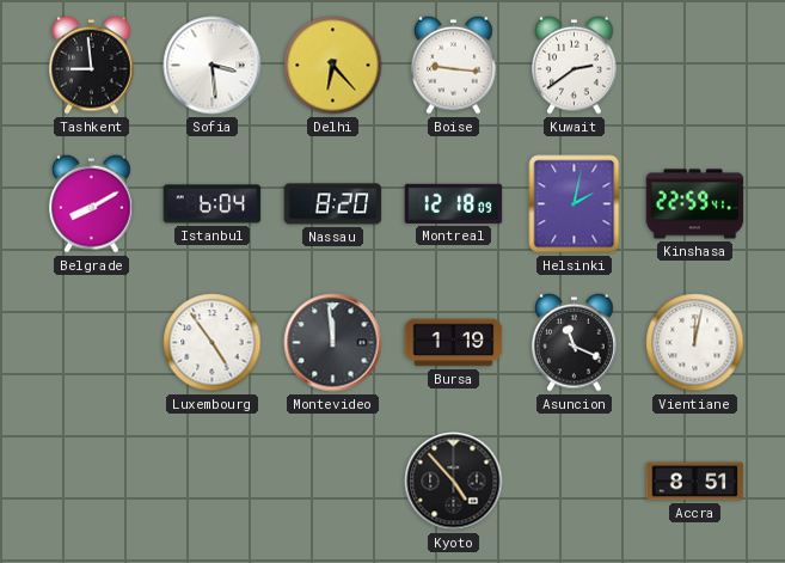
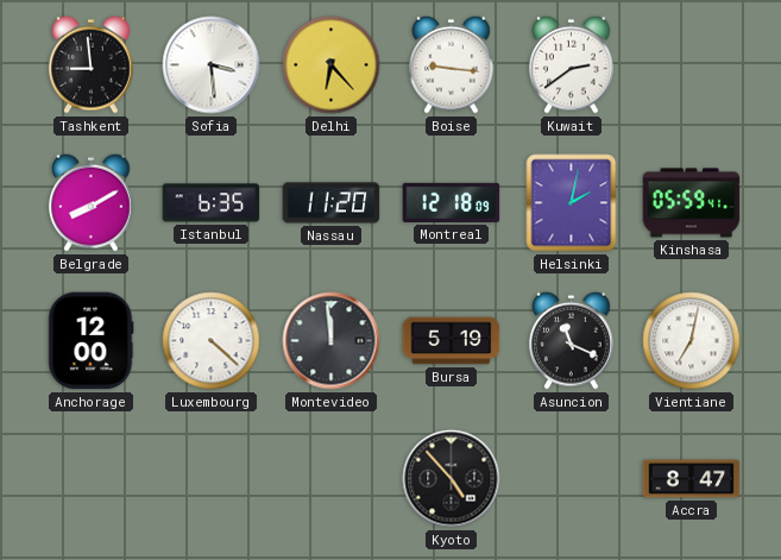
Istanbul: 6:04 -> 6:35 (212, 203)
Nassau: 8:20 -> 11:20 (332, 203)
Kinshasa: 22:59 -> 05:59 (692, 203)
Anchorage: none -> 12:00 (90, 341)
Luxembourg: 4:54 -> 4:22 (212, 341)
Bursa: 1:19 -> 5:19 (452, 341)
Vientiane: 12:02 -> 7:02 (692, 341)
Accra: 8:51 -> 8:47 (692, 479)
